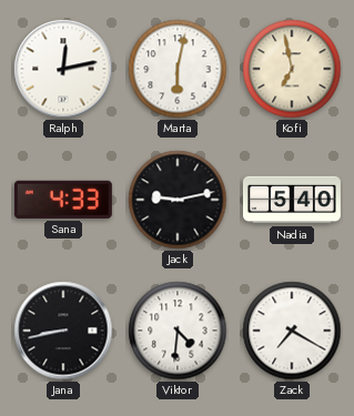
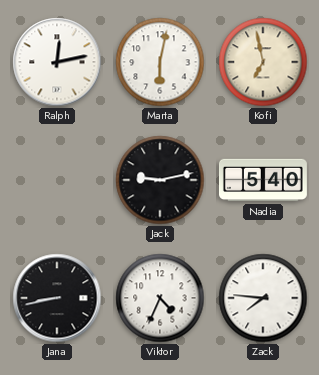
Sana: 4:33 -> none (63, 200)
Viktor: 4:31 -> 4:34 (160, 298)
Zack: 7:20 -> 7:46 (263, 298)
